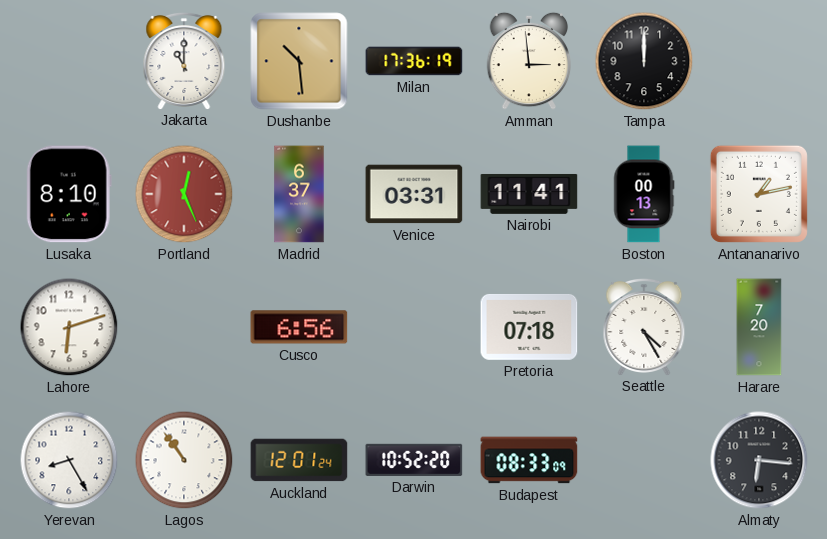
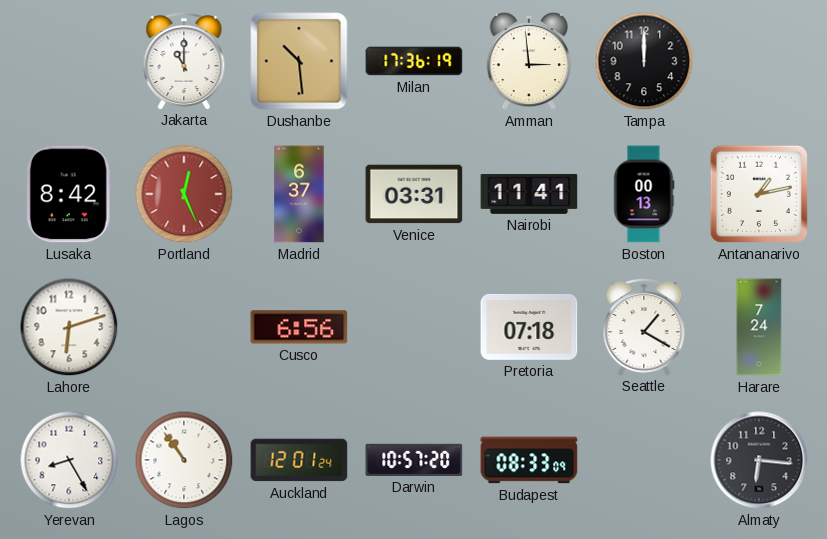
Lusaka: 8:10 -> 8:42 (69, 194)
Seattle: 4:25 -> 1:20 (644, 326)
Harare: 7:20 -> 7:24 (759, 327)
Darwin: 10:52 -> 10:57 (414, 460)
